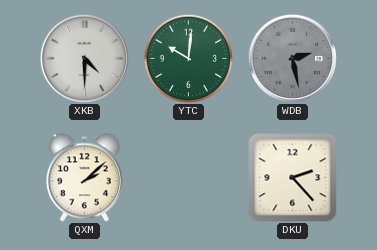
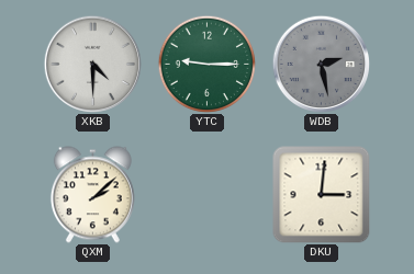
YTC: 10:01 -> 9:15 (206, 64)
DKU: 2:23 -> 3:01 (322, 195)
